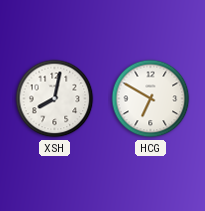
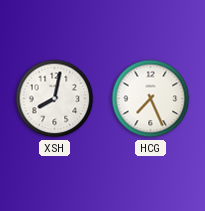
HCG: 6:50 -> 7:26 (151, 99)
